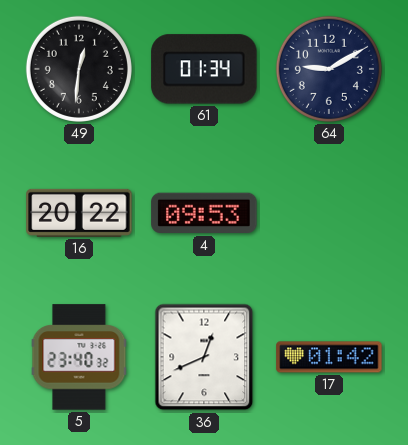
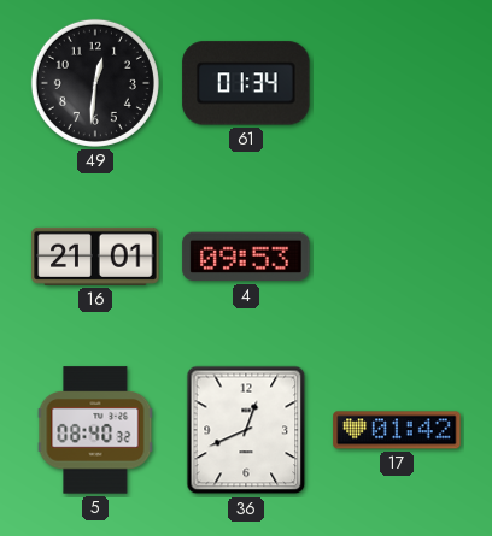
64: 9:10 -> none (329, 69)
16: 20:22 -> 21:01 (95, 257)
5: 23:40 -> 08:40 (95, 430)
